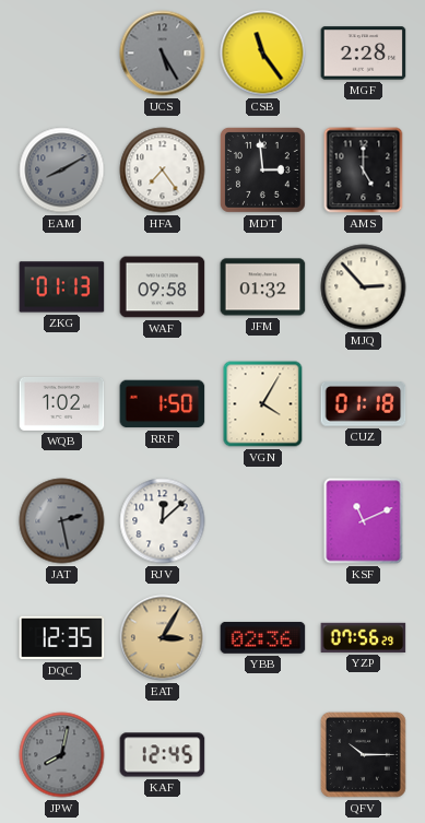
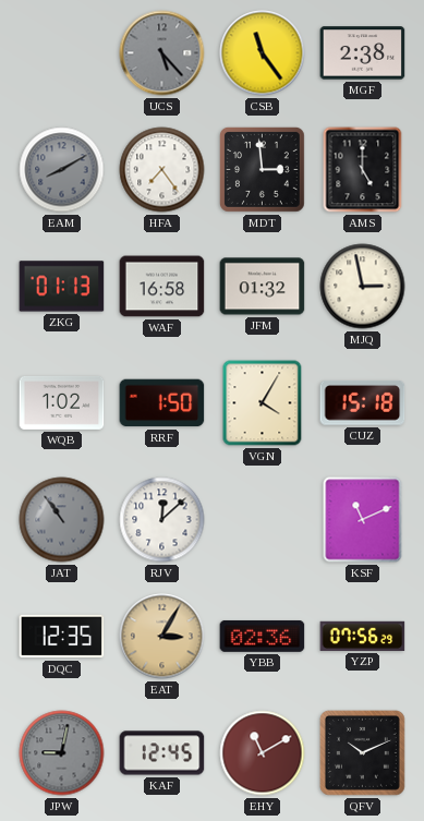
UCS: 5:25 -> 5:23 (162, 53)
MGF: 2:28 -> 2:38 (363, 53)
WAF: 09:58 -> 16:58 (162, 287)
MJQ: 2:53 -> 2:58 (363, 287)
CUZ: 01:18 -> 15:18 (363, 403)
JAT: 2:28 -> 10:54 (62, 520)
JPW: 8:02 -> 9:02 (62, 753)
EHY: none -> 11:10 (263, 753)
QFV: 10:15 -> 10:11 (362, 752)
